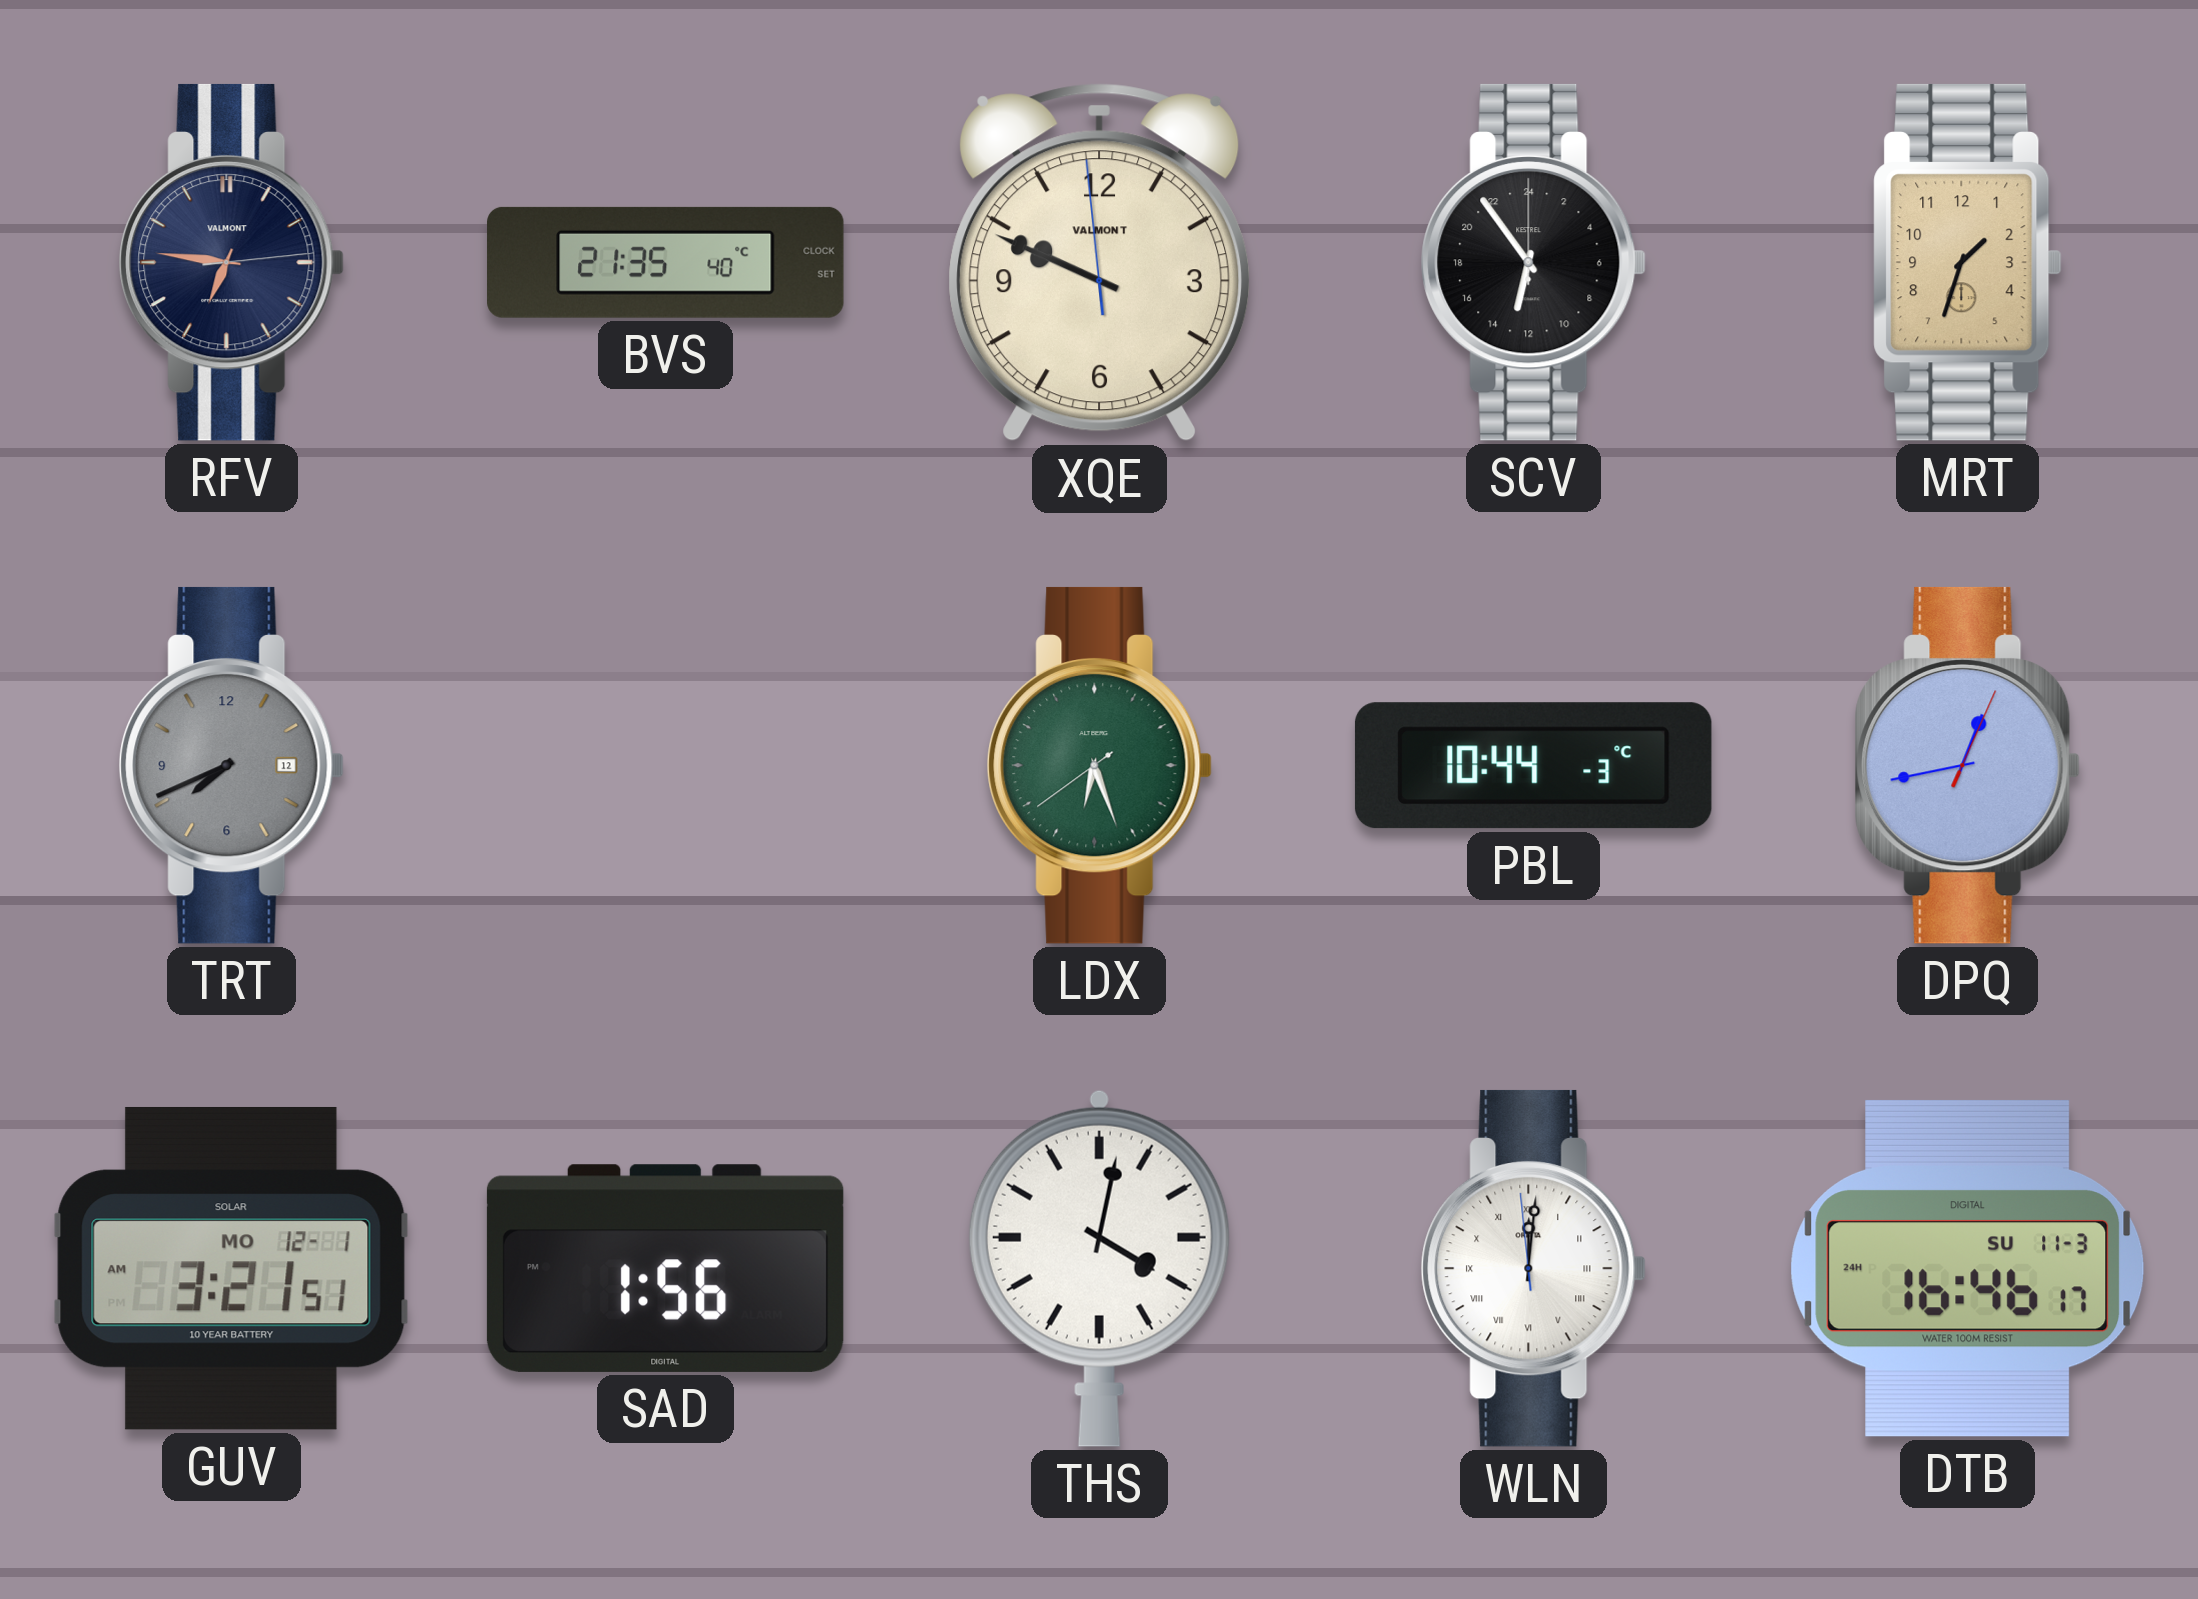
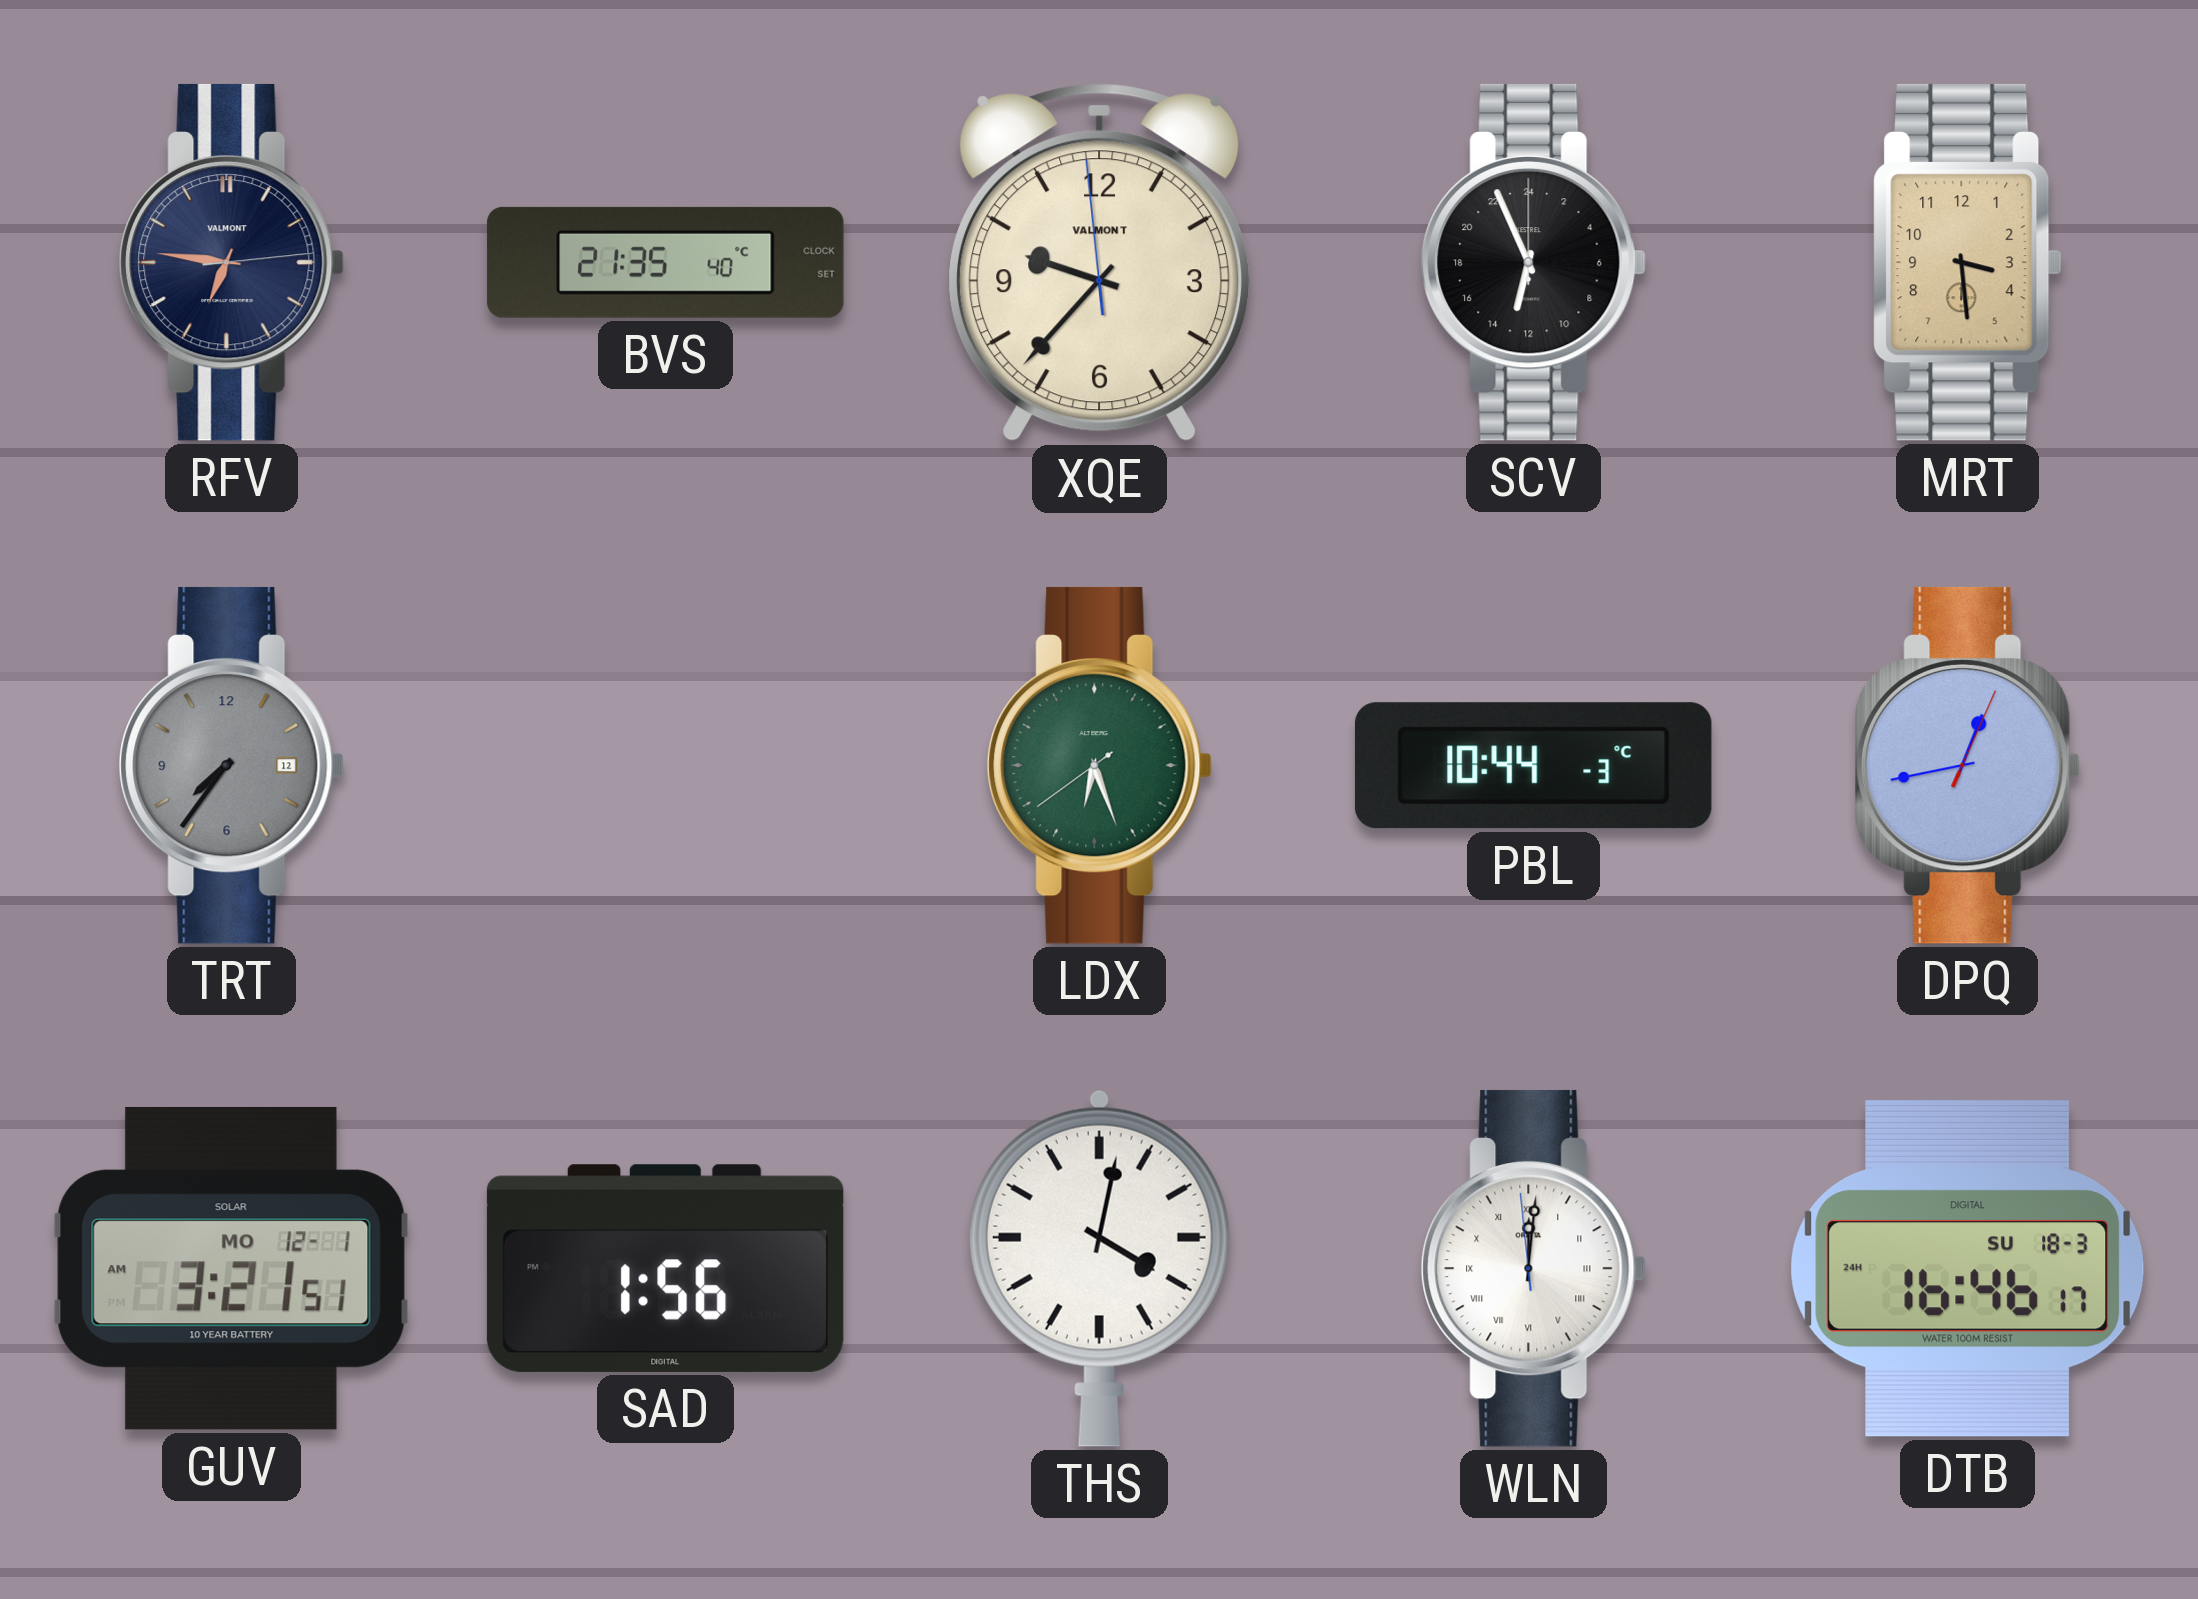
XQE: 9:48 -> 9:36 (1100, 263)
SCV: 12:54 -> 12:56 (1533, 262)
MRT: 1:33 -> 3:29 (1968, 262)
TRT: 7:41 -> 7:36 (231, 765)
DTB date: SU 11-3 -> SU 18-3 (1968, 1268)
